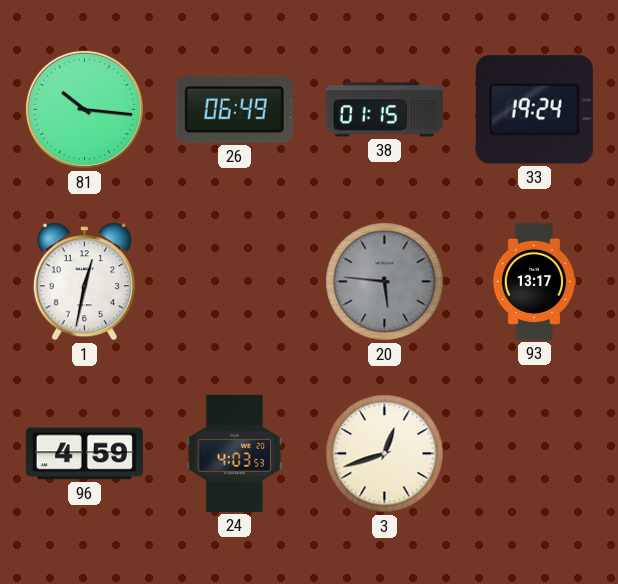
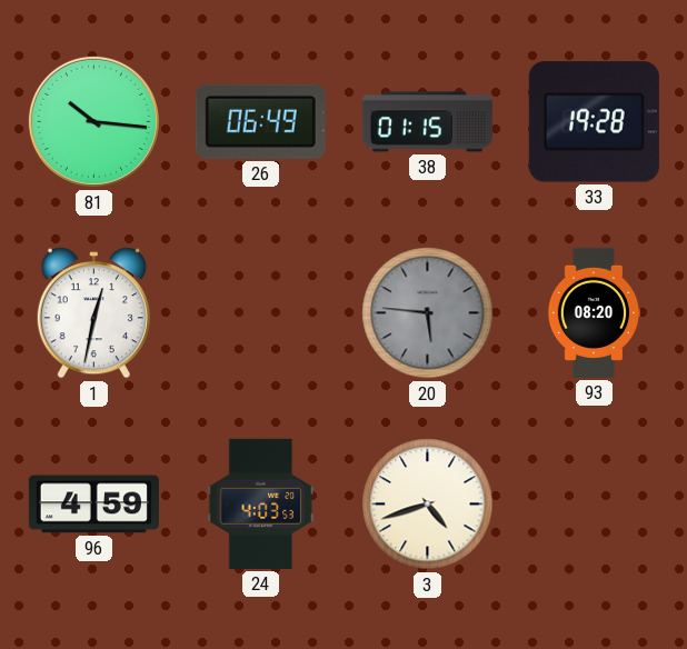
33: 19:24 -> 19:28 (594, 122)
93: 13:17 -> 08:20 (594, 312)
3: 12:42 -> 4:42 (428, 505)
